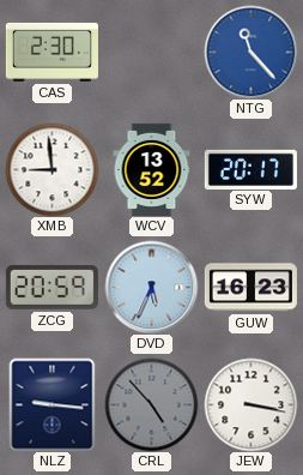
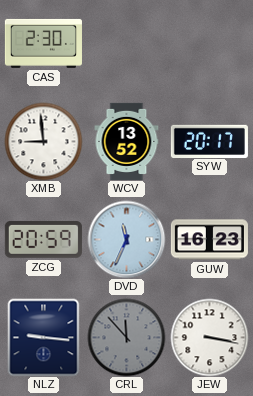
NTG: 11:23 -> none (250, 52)
DVD: 5:34 -> 11:34 (126, 239)
CRL: 4:53 -> 11:53 (126, 337)
